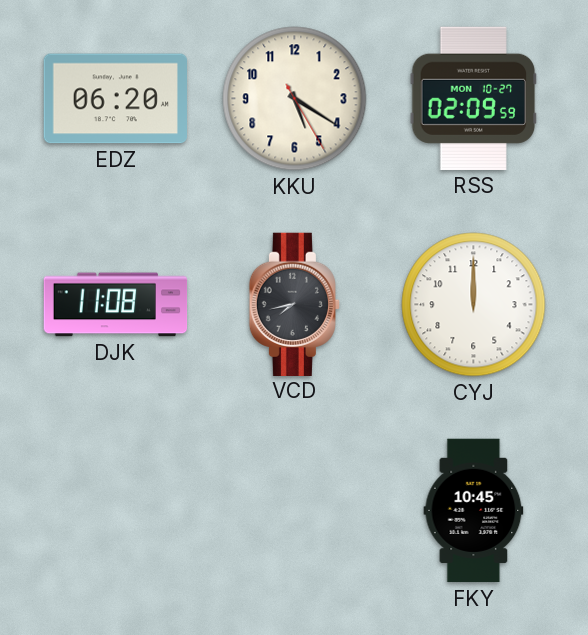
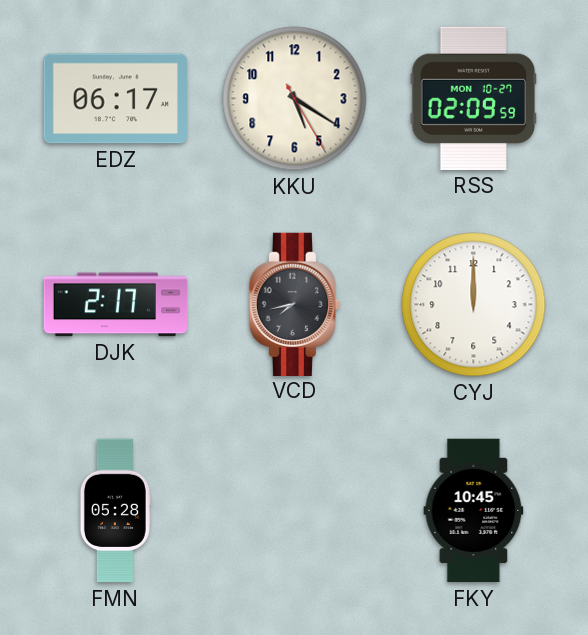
EDZ: 06:20 -> 06:17 (115, 99)
DJK: 11:08 -> 2:17 (116, 305)
FMN: none -> 05:28 (115, 511)
